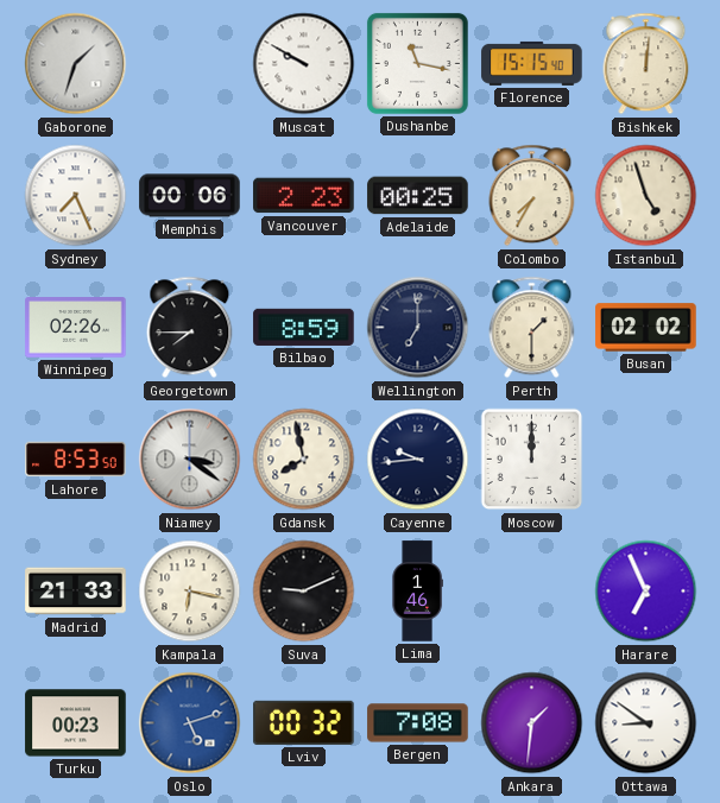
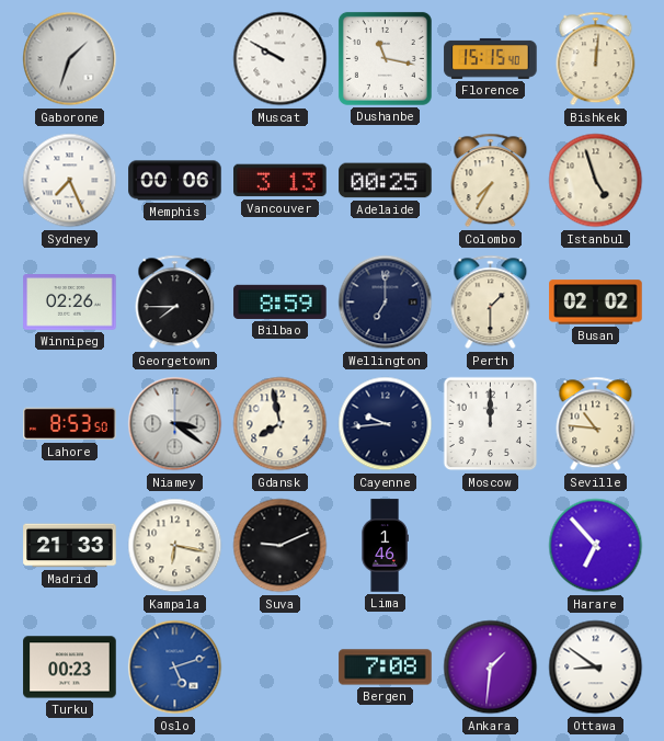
Vancouver: 2:23 -> 3:13 (281, 181)
Seville: none -> 10:46 (596, 424)
Harare: 6:56 -> 6:53 (596, 546)
Lviv: 00:32 -> none (304, 722)
